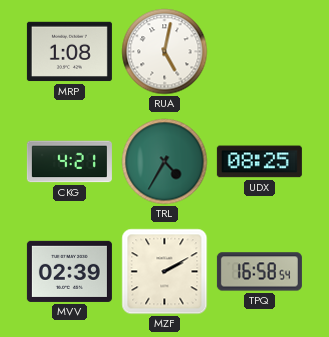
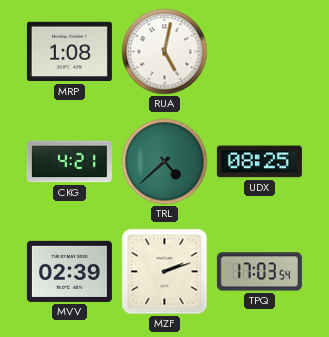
TRL: 4:35 -> 4:38 (165, 162)
MZF: 2:10 -> 2:12 (165, 272)
TPQ: 16:58 -> 17:03 (259, 272)
